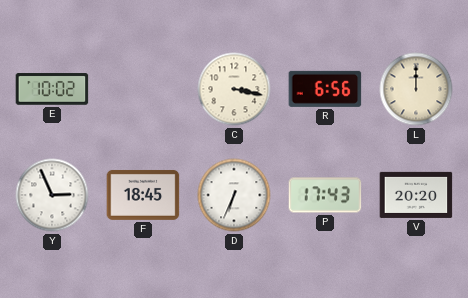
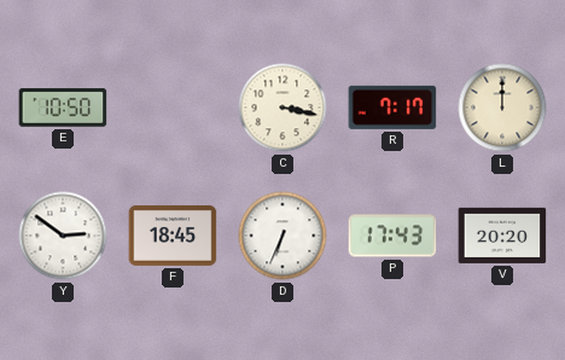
E: 10:02 -> 10:50 (63, 108)
R: 6:56 -> 7:17 (392, 108)
Y: 2:56 -> 2:51 (63, 236)
